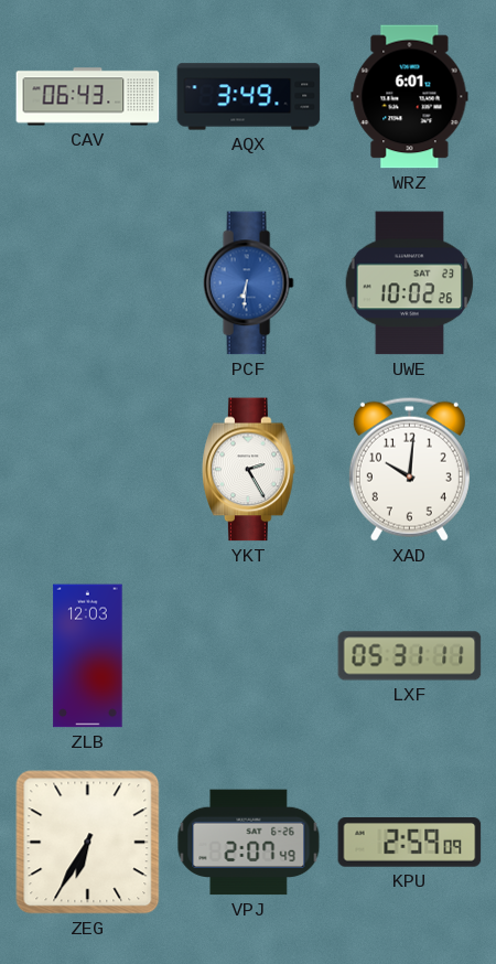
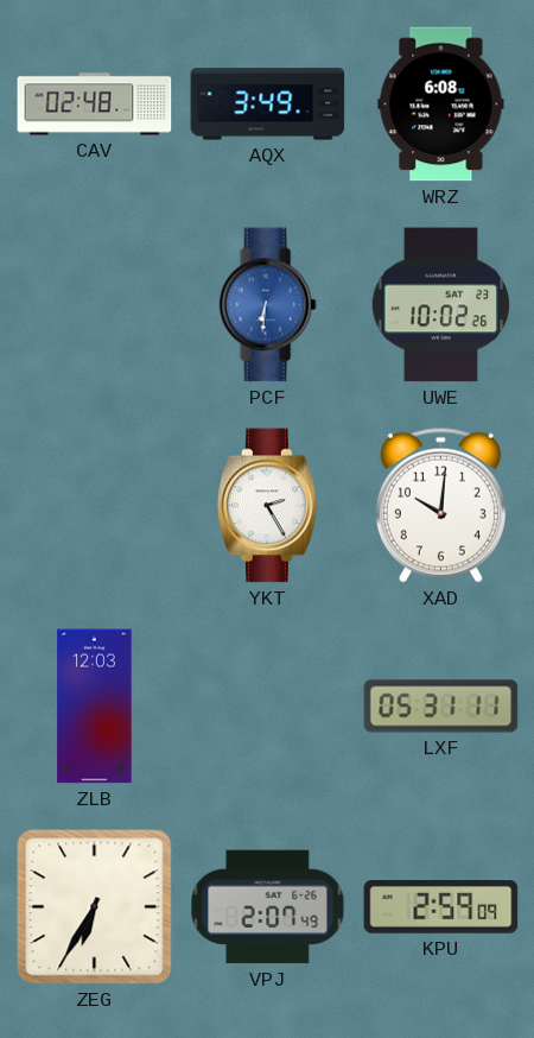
CAV: 06:43 -> 02:48 (95, 105)
WRZ: 6:01 -> 6:08 (441, 105)
